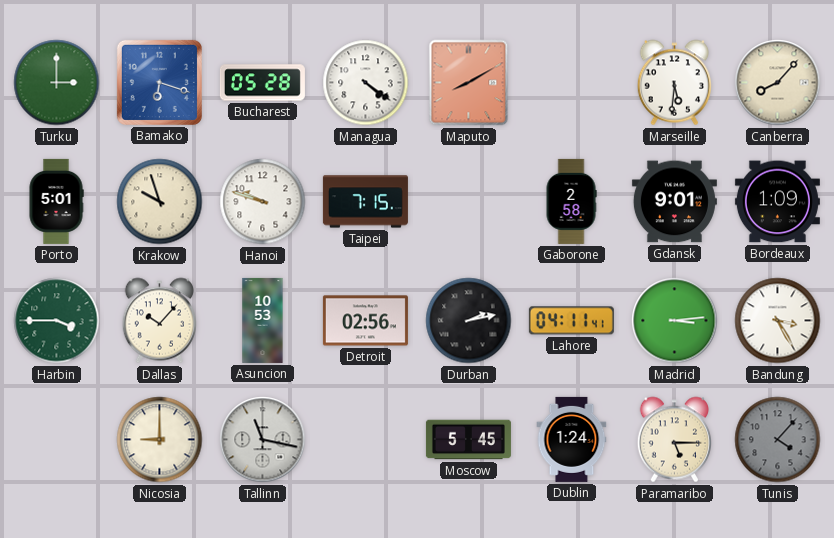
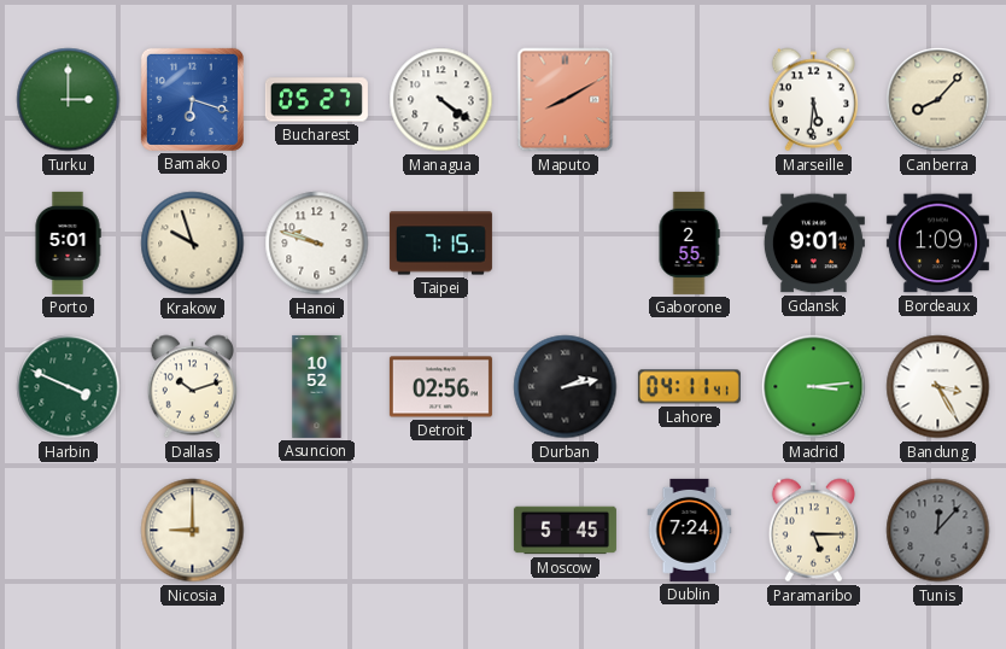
Bucharest: 05:28 -> 05:27 (316, 100)
Gaborone: 2:58 -> 2:55 (689, 242)
Harbin: 3:45 -> 3:49 (69, 387)
Dallas: 10:07 -> 10:12 (192, 387)
Asuncion: 10:53 -> 10:52 (317, 386)
Tallinn: 11:17 -> none (263, 440)
Dublin: 1:24 -> 7:24 (690, 530)
Tunis: 4:07 -> 12:07 (938, 531)
